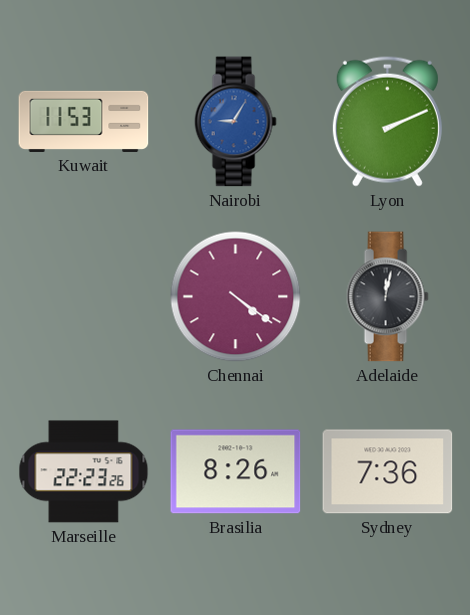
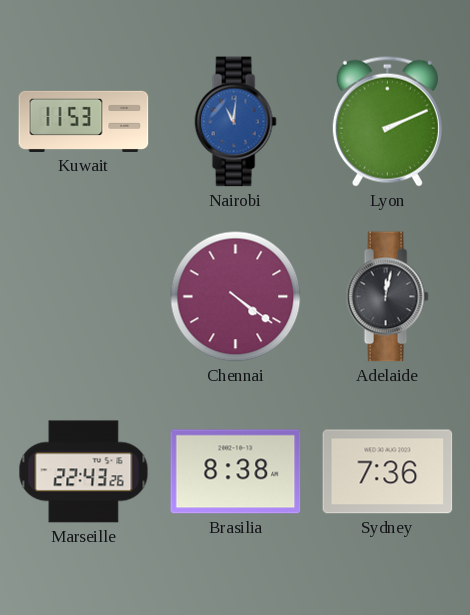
Nairobi: 9:05 -> 11:01 (235, 122)
Marseille: 22:23 -> 22:43 (84, 472)
Brasilia: 8:26 -> 8:38 (236, 472)
